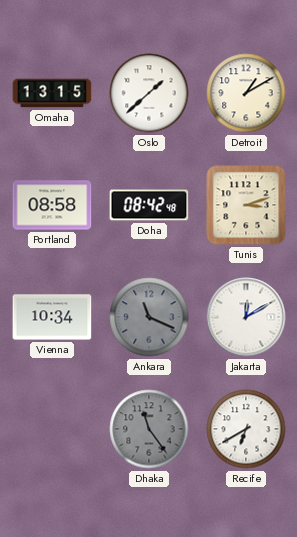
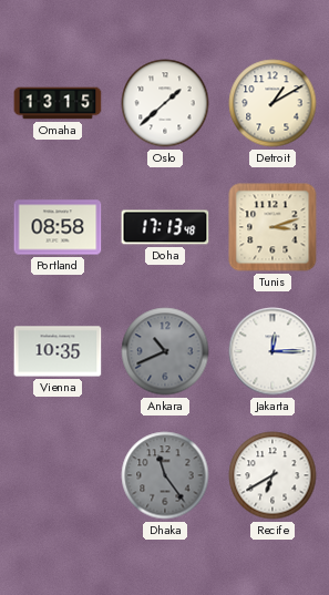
Doha: 08:42 -> 17:13 (165, 227)
Vienna: 10:34 -> 10:35 (58, 351)
Ankara: 11:19 -> 10:41 (165, 351)
Jakarta: 12:10 -> 12:15 (273, 351)
